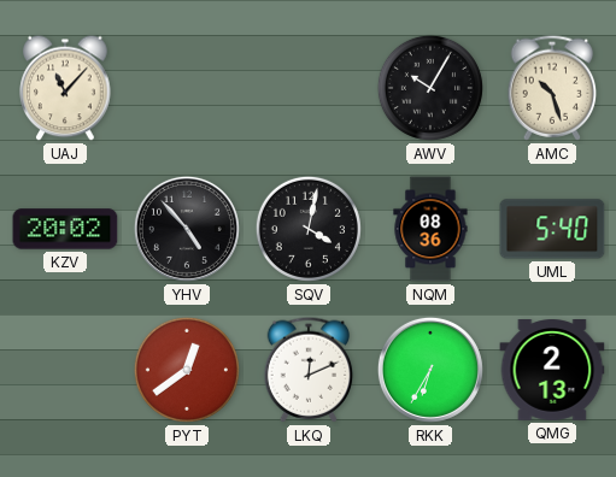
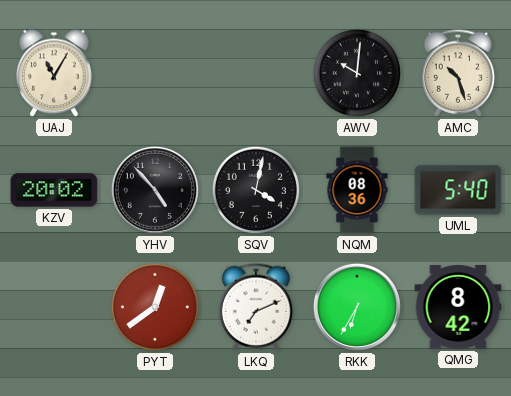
UAJ: 11:07 -> 11:05 (54, 73)
AWV: 10:05 -> 10:01 (357, 73)
LKQ: 12:11 -> 7:11 (256, 307)
QMG: 2:13 -> 8:42 (458, 308)
